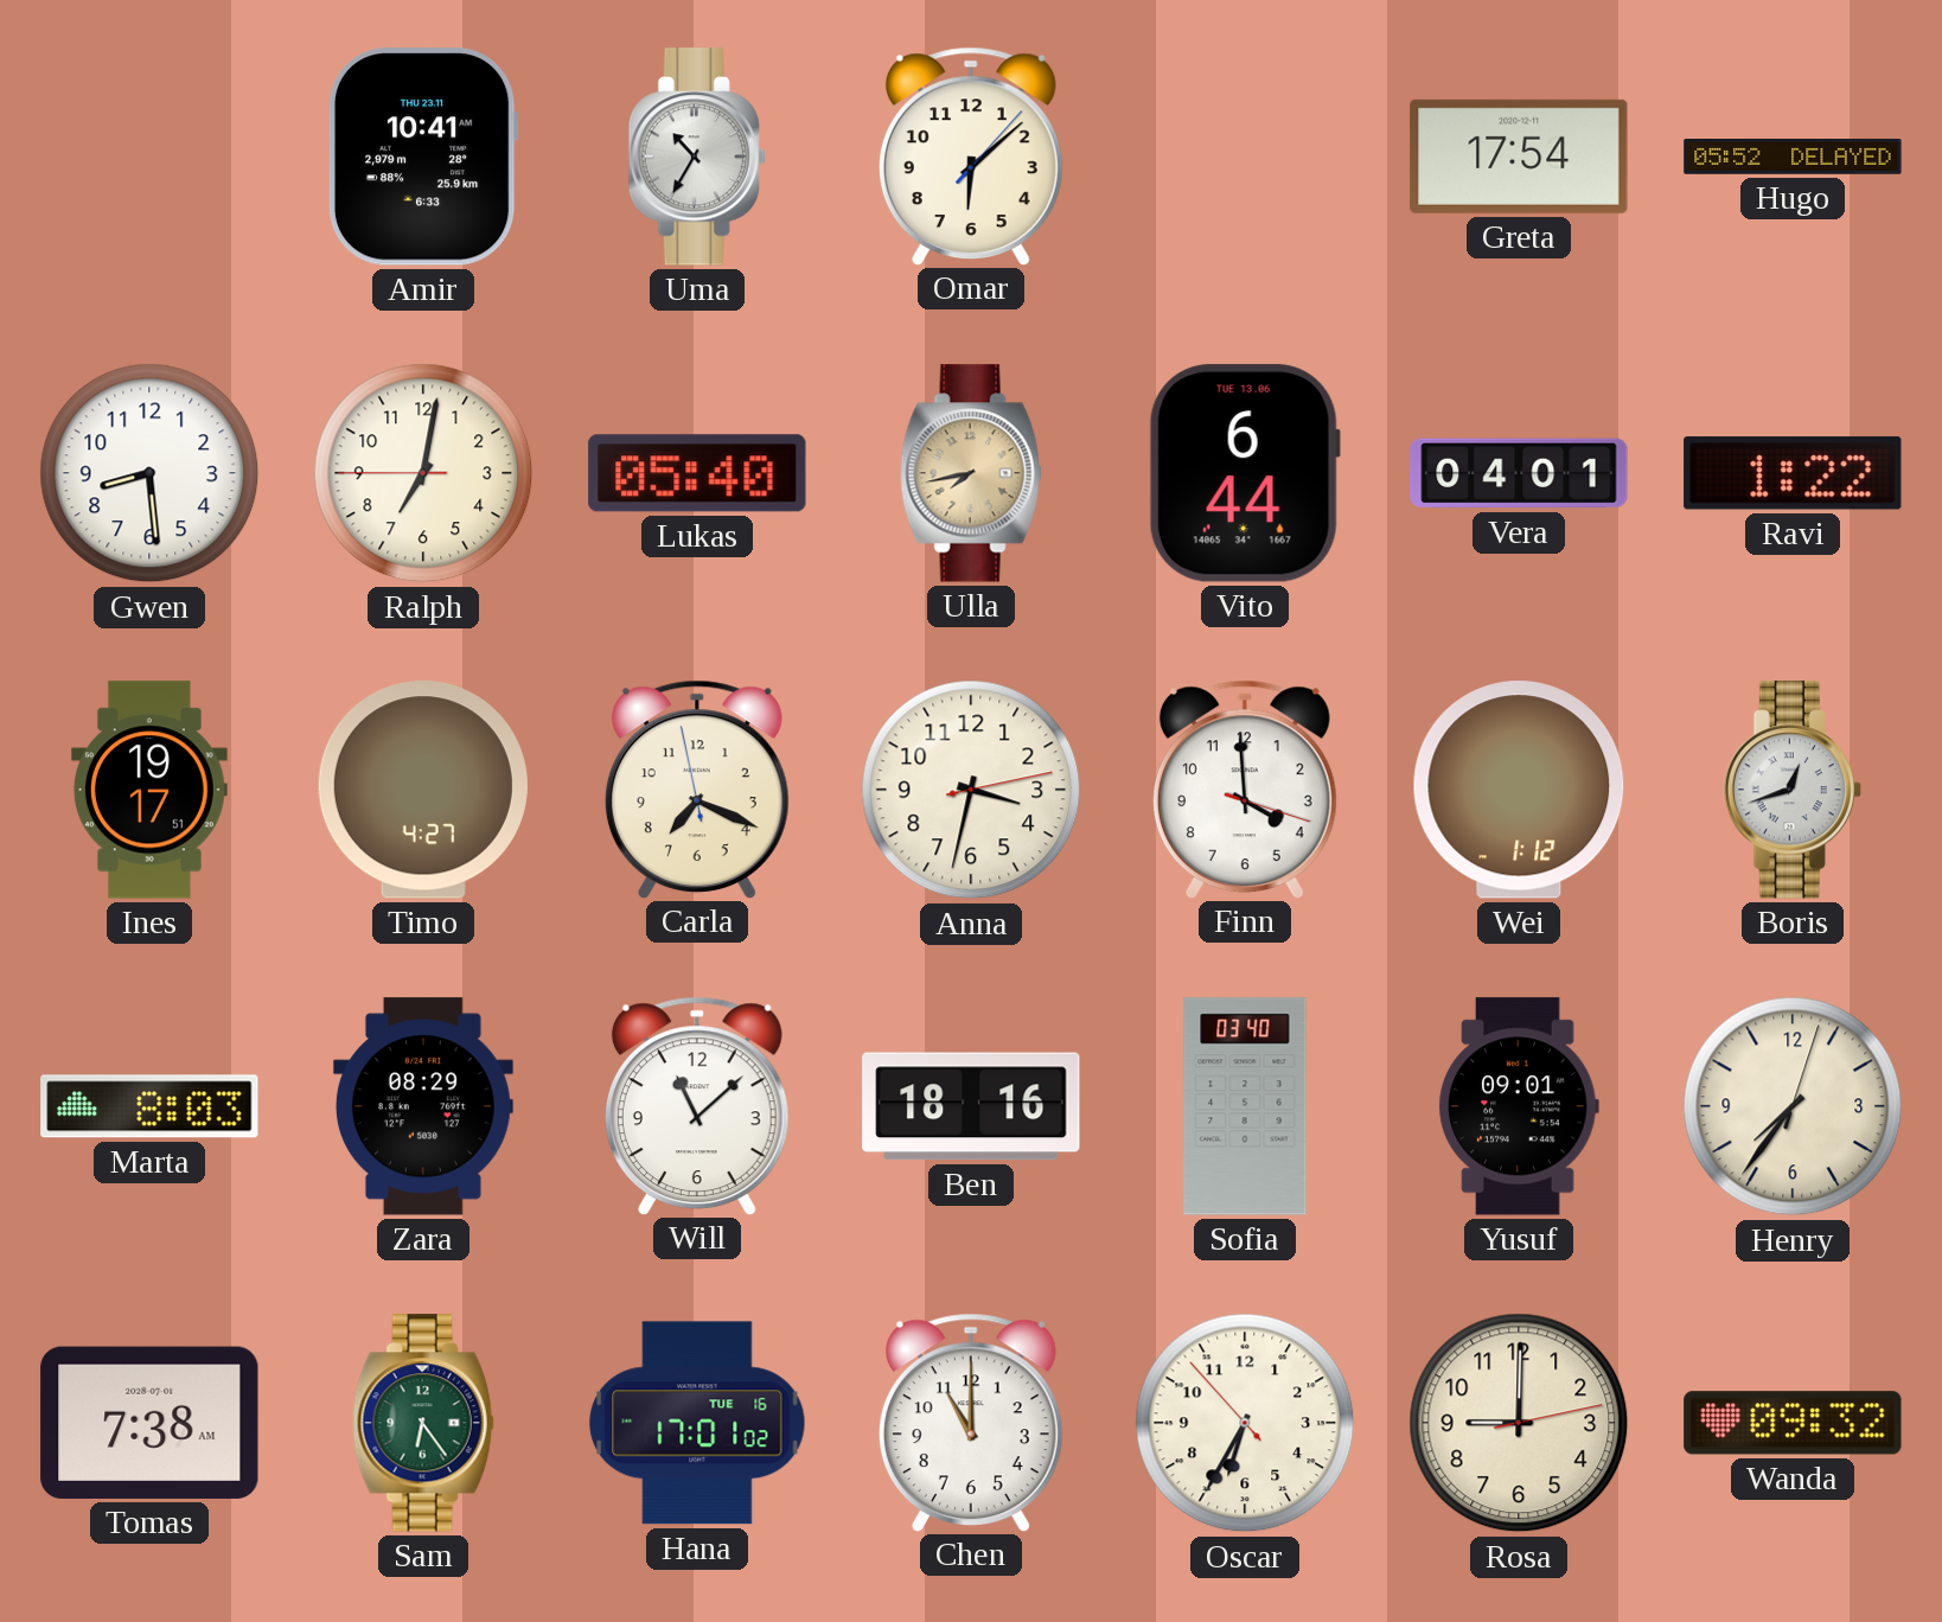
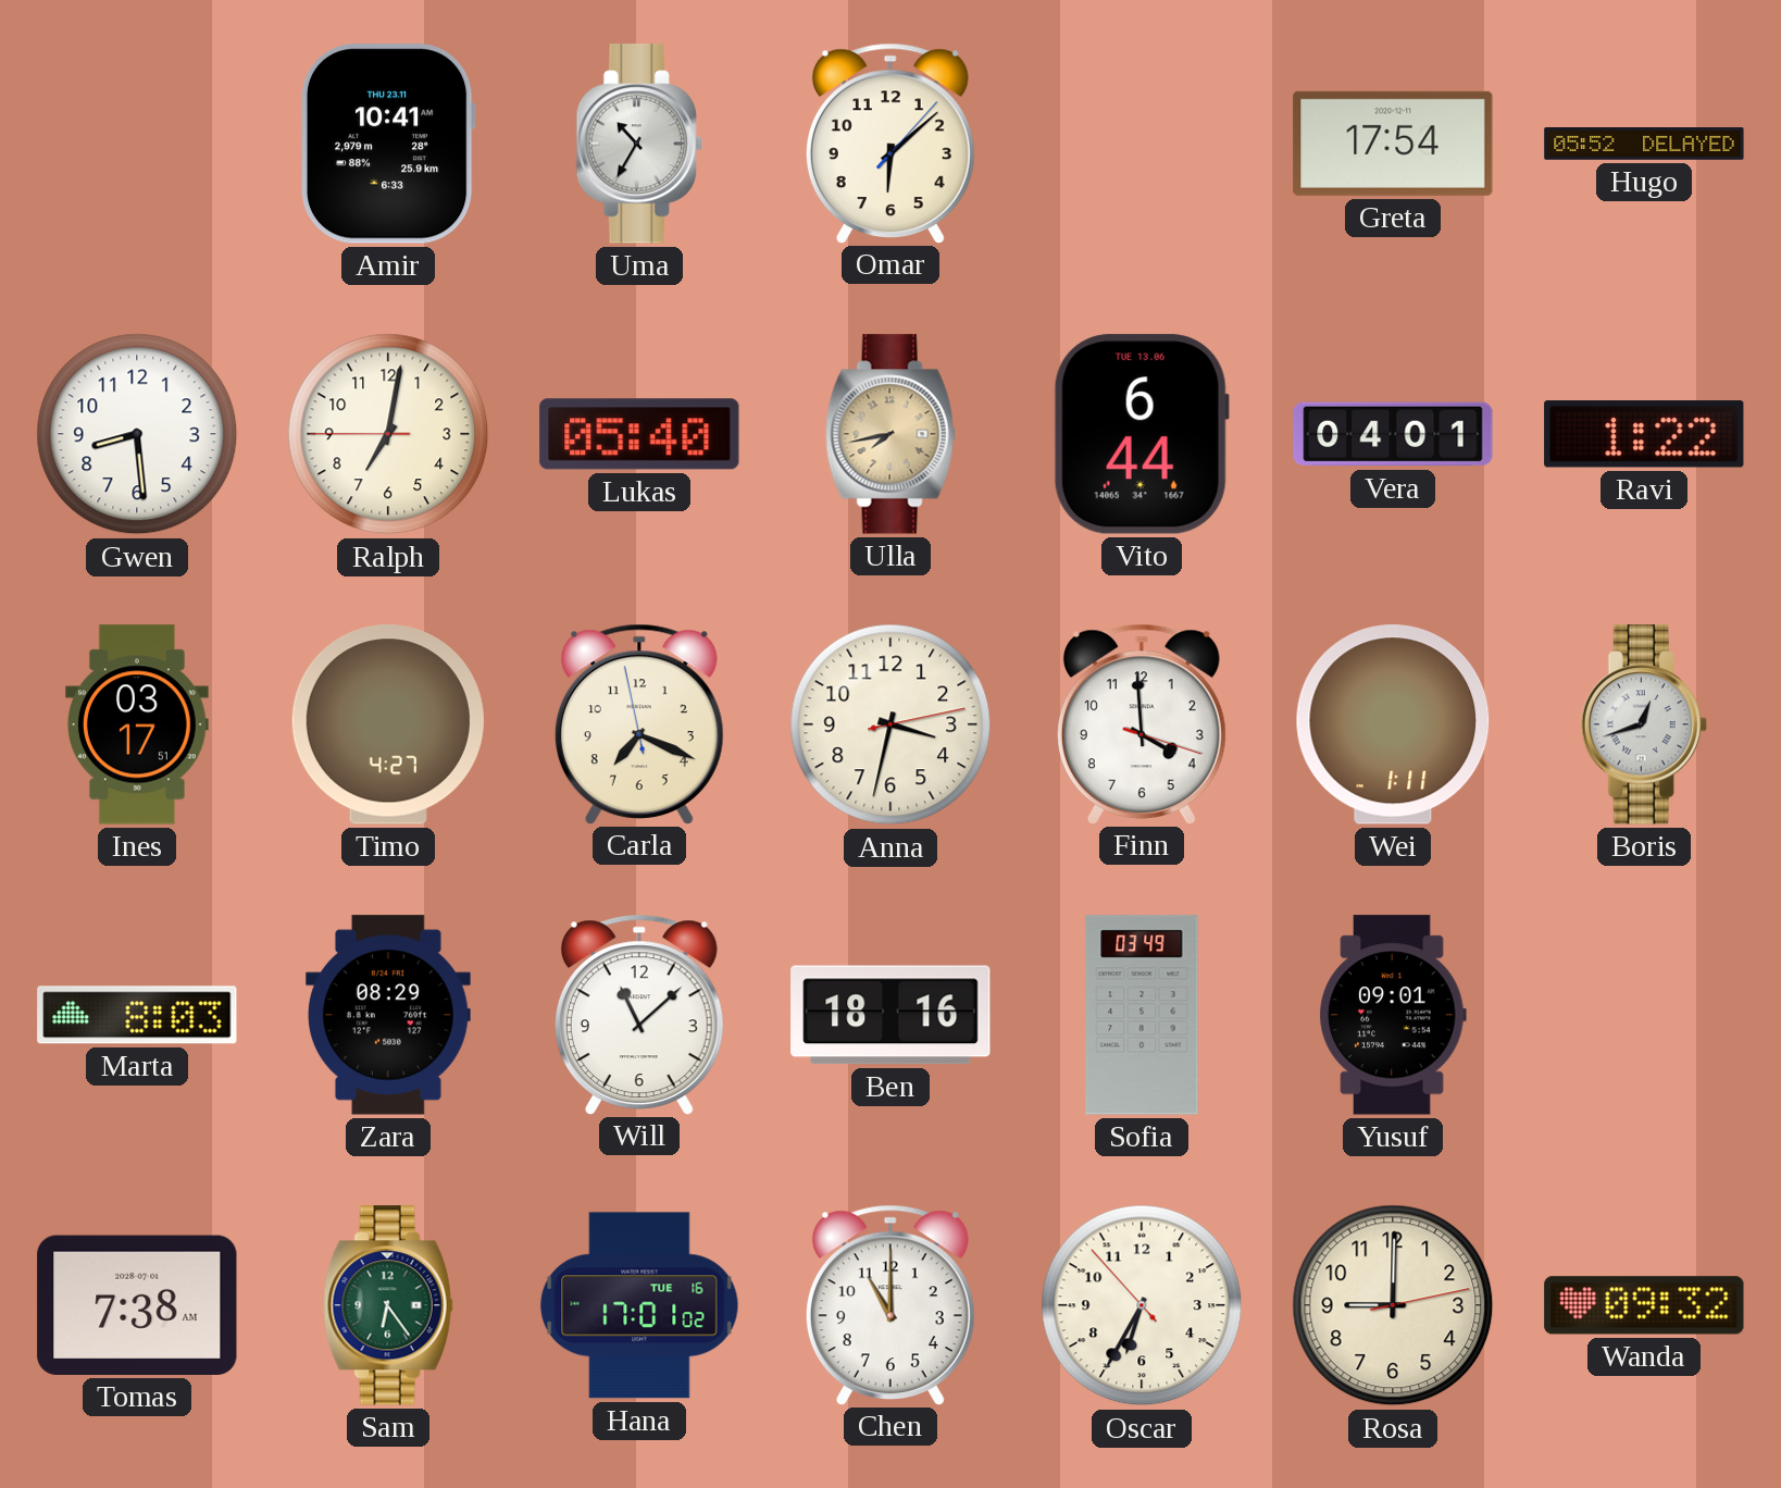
Ines: 19:17 -> 03:17 (137, 724)
Wei: 1:12 -> 1:11 (1393, 724)
Sofia: 03:40 -> 03:49 (1142, 1015)
Henry: 7:36 -> none (1793, 1106)
